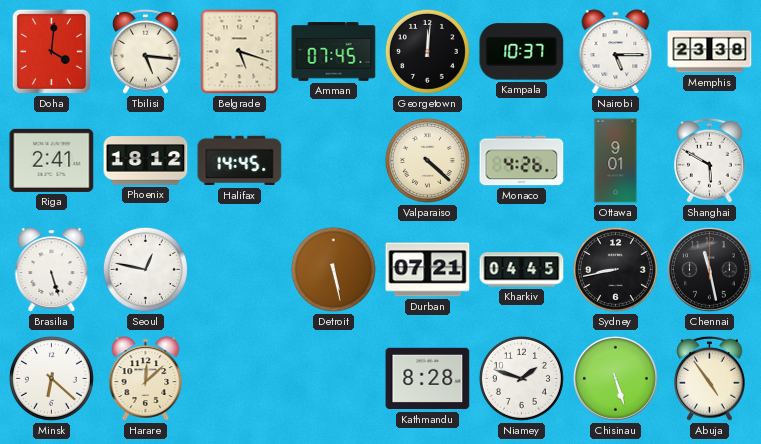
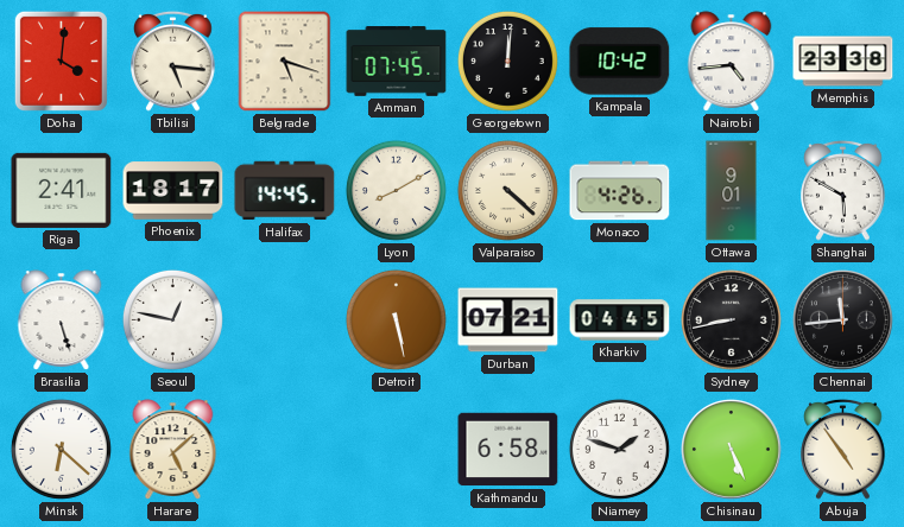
Kampala: 10:37 -> 10:42 (620, 62)
Nairobi: 5:15 -> 4:44 (732, 62)
Phoenix: 18:12 -> 18:17 (173, 191)
Lyon: none -> 8:10 (396, 190)
Chennai: 11:28 -> 11:44 (843, 320)
Harare: 12:08 -> 5:08 (173, 450)
Kathmandu: 8:28 -> 6:58 (508, 450)
Chisinau: 5:27 -> 5:26 (732, 450)
